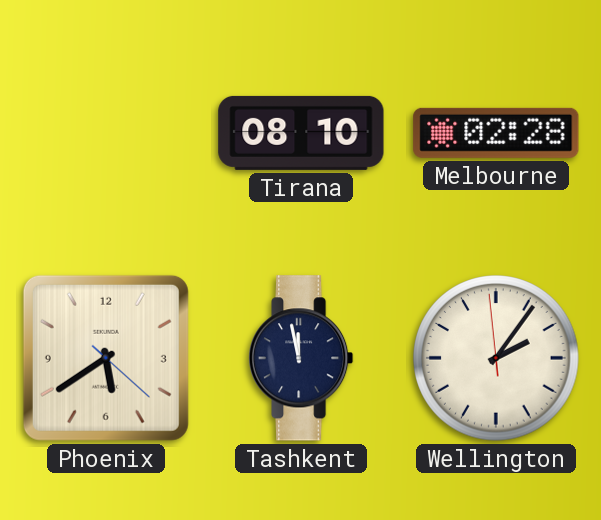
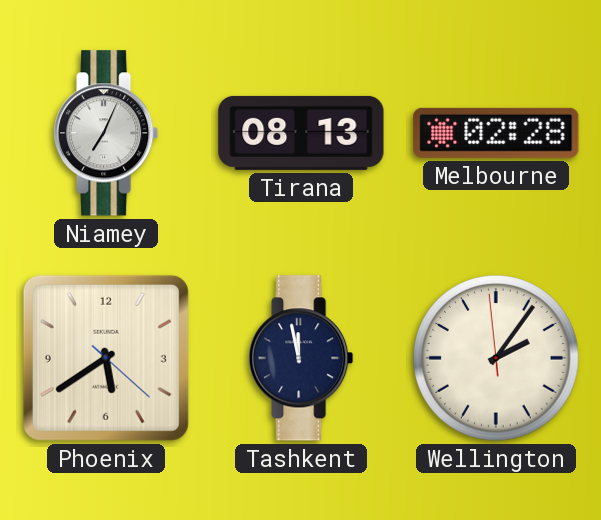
Niamey: none -> 7:04 (107, 133)
Tirana: 08:10 -> 08:13 (301, 133)
